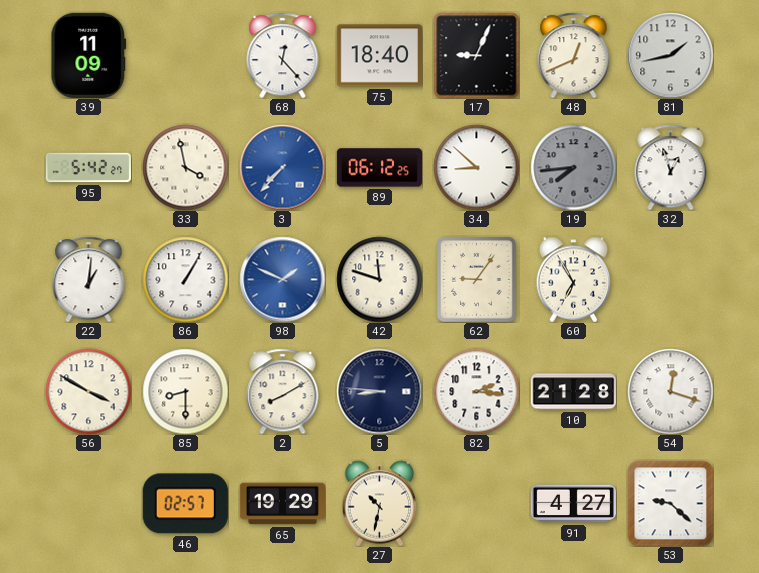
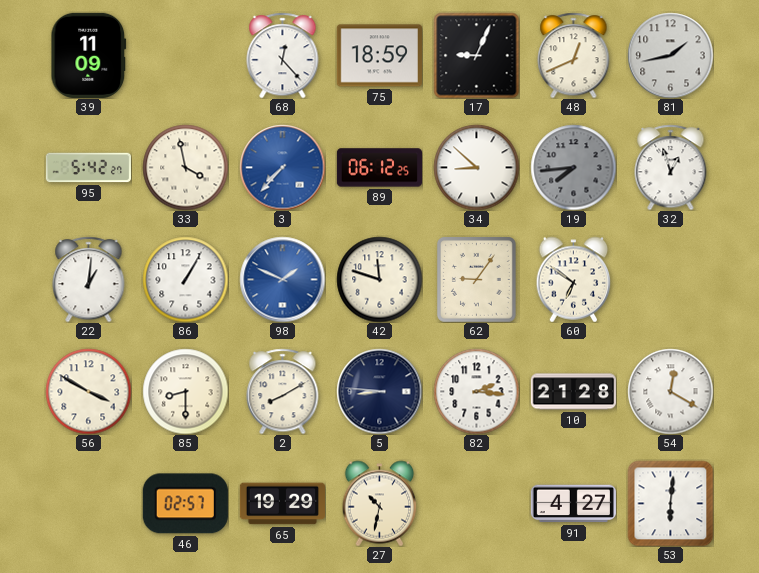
75: 18:40 -> 18:59 (379, 56)
60: 6:55 -> 6:51 (574, 279)
54: 12:18 -> 12:20 (670, 391)
53: 9:22 -> 6:01 (670, 503)
